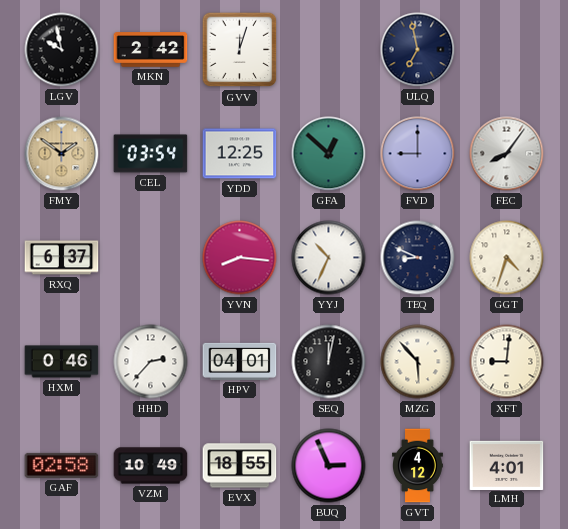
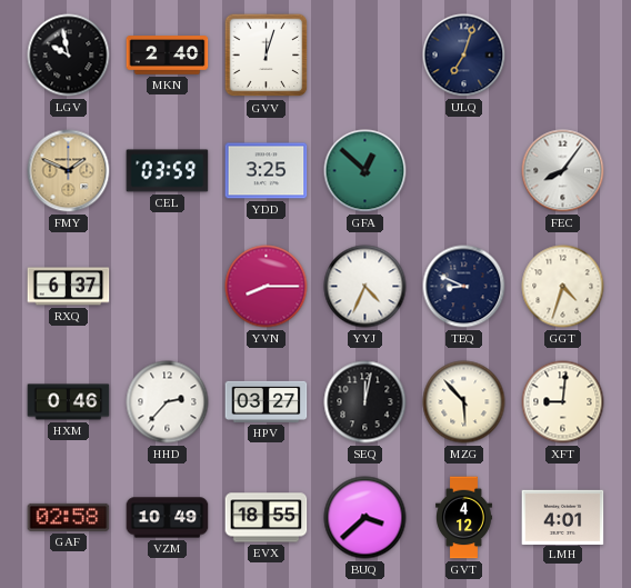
MKN: 2:42 -> 2:40 (168, 56)
ULQ: 6:58 -> 7:03 (464, 56)
FMY: 1:51 -> 1:49 (69, 171)
CEL: 03:54 -> 03:59 (168, 171)
YDD: 12:25 -> 3:25 (267, 171)
FVD: 9:00 -> none (418, 154)
YVN: 8:16 -> 8:15 (267, 287)
YYJ: 10:34 -> 4:34 (365, 287)
HPV: 04:01 -> 03:27 (267, 401)
BUQ: 2:56 -> 3:38 (365, 518)
